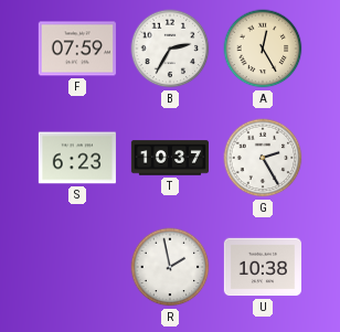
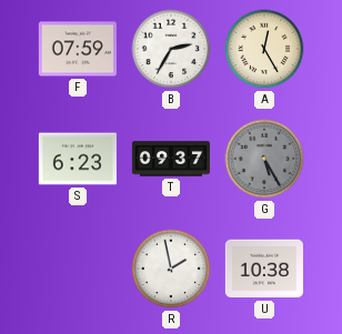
T: 10:37 -> 09:37 (170, 159)
G: 2:25 -> 5:25 (264, 159)
G dial: white -> grey (264, 159)
